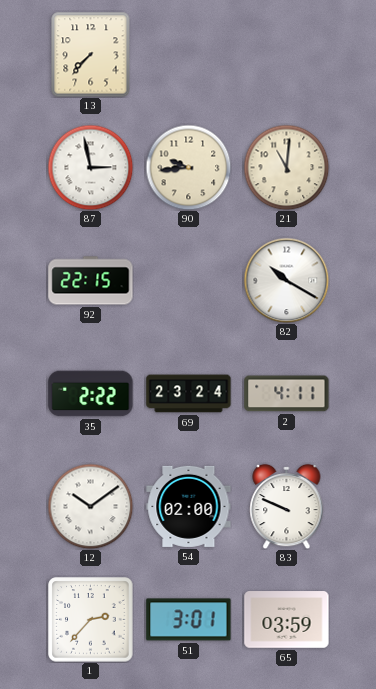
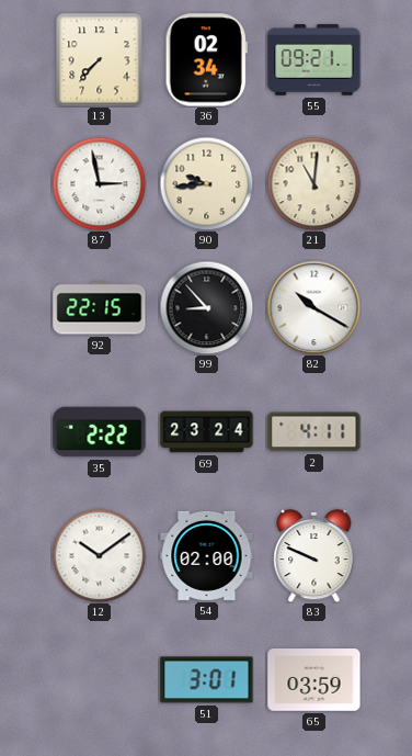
36: none -> 02:34 (206, 60)
55: none -> 09:21 (314, 60)
99: none -> 8:53 (206, 307)
1: 2:37 -> none (91, 620)
